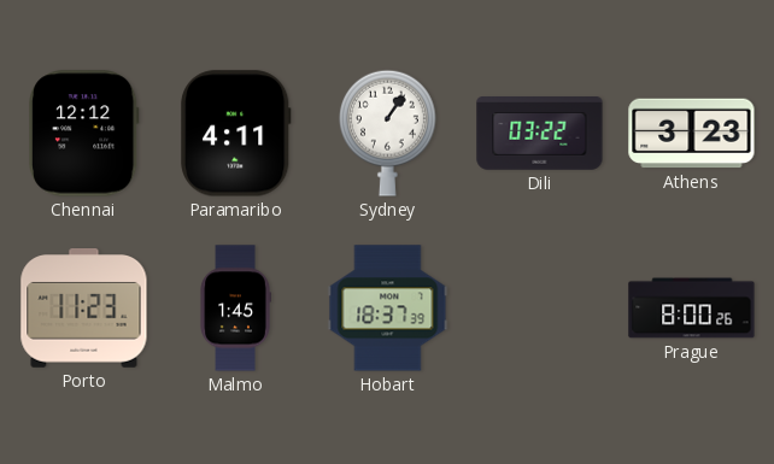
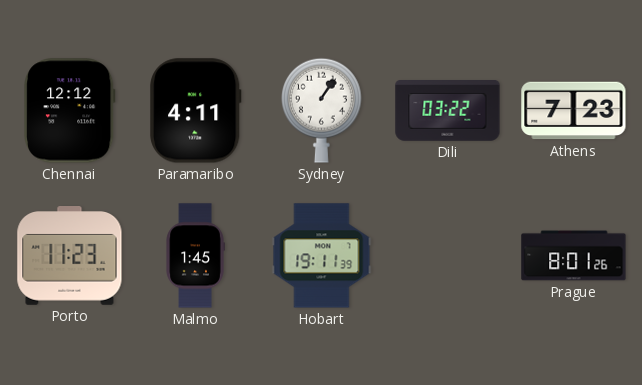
Athens: 3:23 -> 7:23 (574, 111)
Hobart: 18:37 -> 19:11 (322, 256)
Prague: 8:00 -> 8:01 (574, 256)
